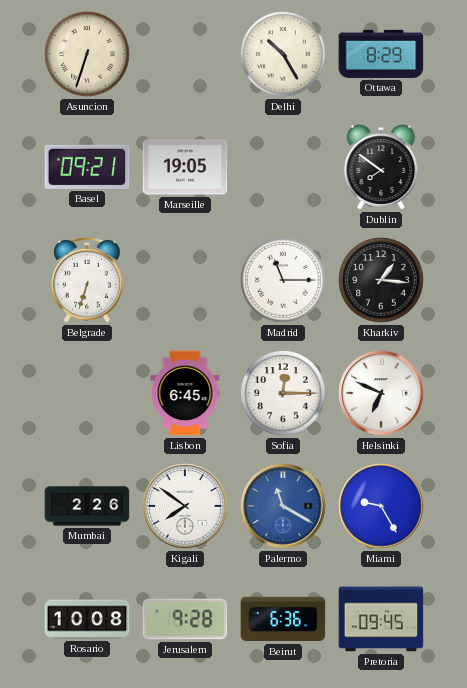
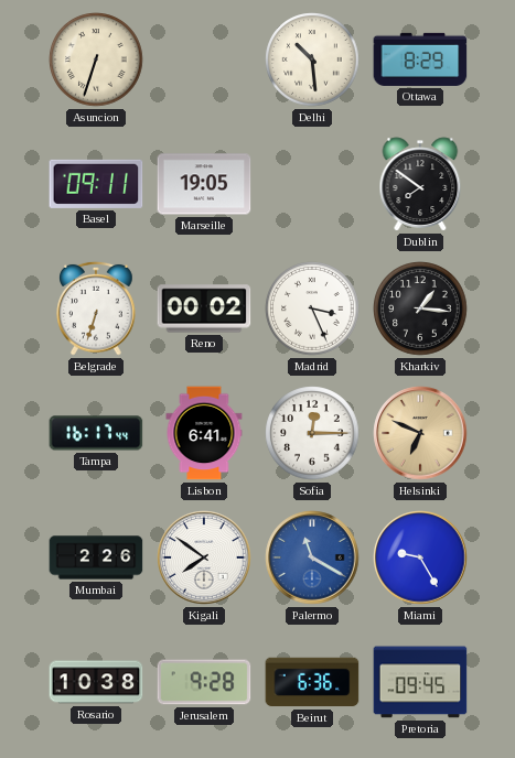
Delhi: 10:25 -> 10:29 (312, 59)
Basel: 09:21 -> 09:11 (96, 184)
Reno: none -> 00:02 (204, 308)
Madrid: 11:15 -> 3:26 (312, 308)
Tampa: none -> 16:17 (96, 433)
Lisbon: 6:45 -> 6:41 (204, 433)
Helsinki dial: white -> champagne (420, 433)
Rosario: 10:08 -> 10:38 (96, 682)
